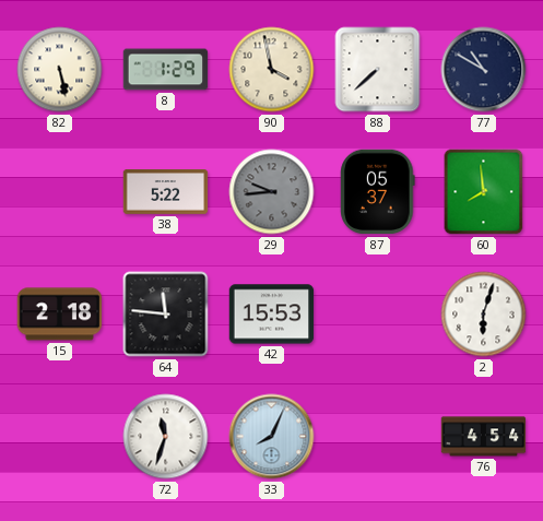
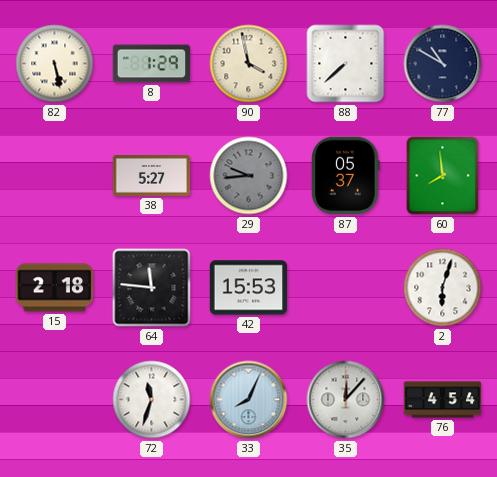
38: 5:22 -> 5:27 (152, 176)
35: none -> 12:07 (346, 400)
